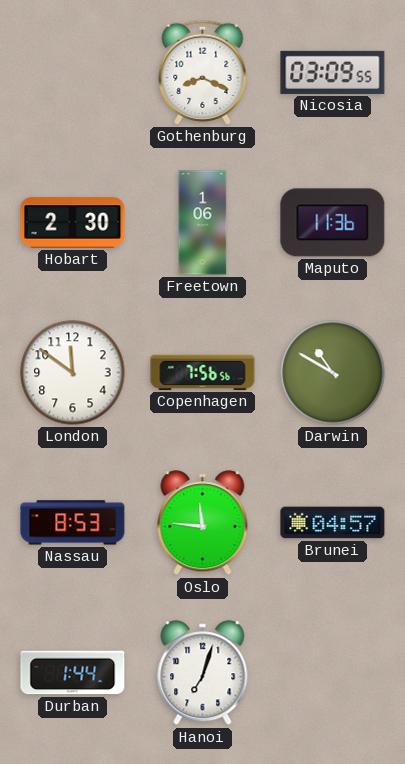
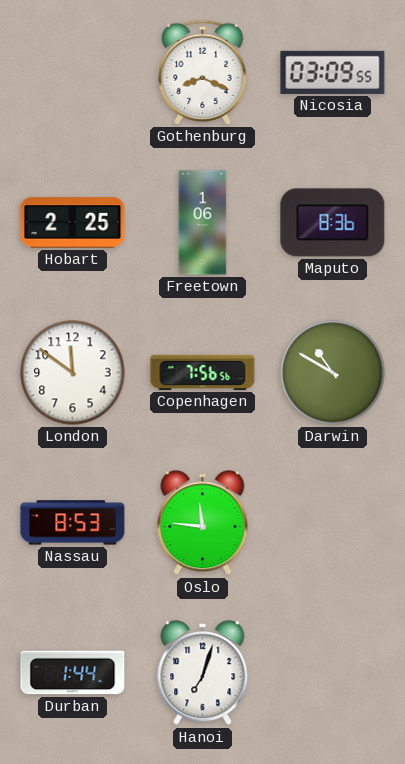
Hobart: 2:30 -> 2:25 (73, 223)
Maputo: 11:36 -> 8:36 (333, 223)
Brunei: 04:57 -> none (333, 523)
